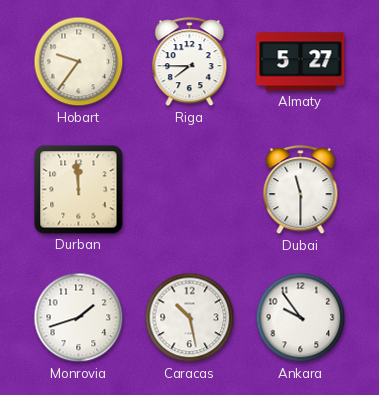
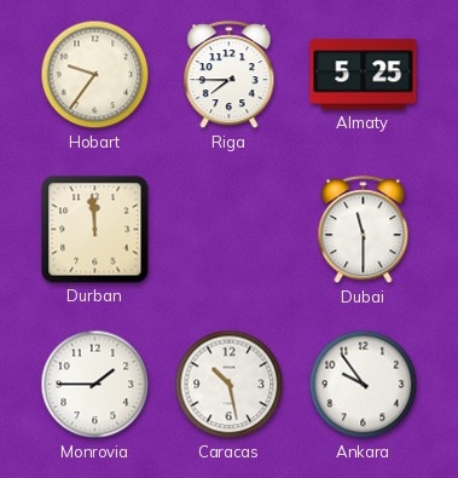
Almaty: 5:27 -> 5:25 (364, 75)
Monrovia: 1:42 -> 1:45 (95, 385)
